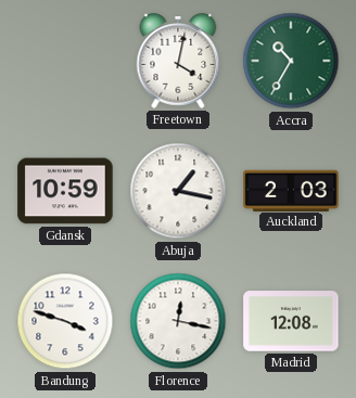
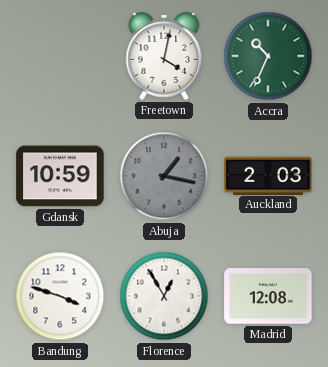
Accra: 10:35 -> 10:34 (268, 56)
Abuja dial: white -> grey (164, 176)
Florence: 12:17 -> 12:55 (164, 296)
